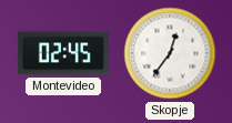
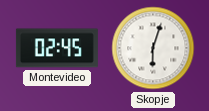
Skopje: 12:36 -> 6:03 (153, 48)
